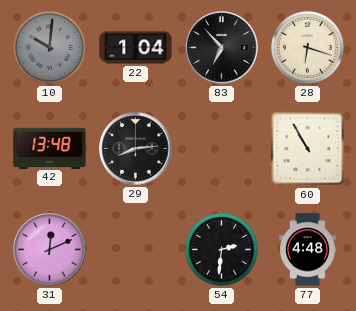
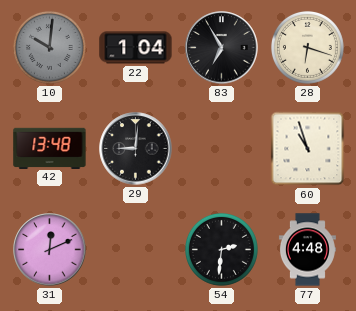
83: 6:53 -> 6:55 (222, 48)
29: 8:14 -> 9:01 (136, 149)
60: 10:55 -> 10:57 (308, 149)
